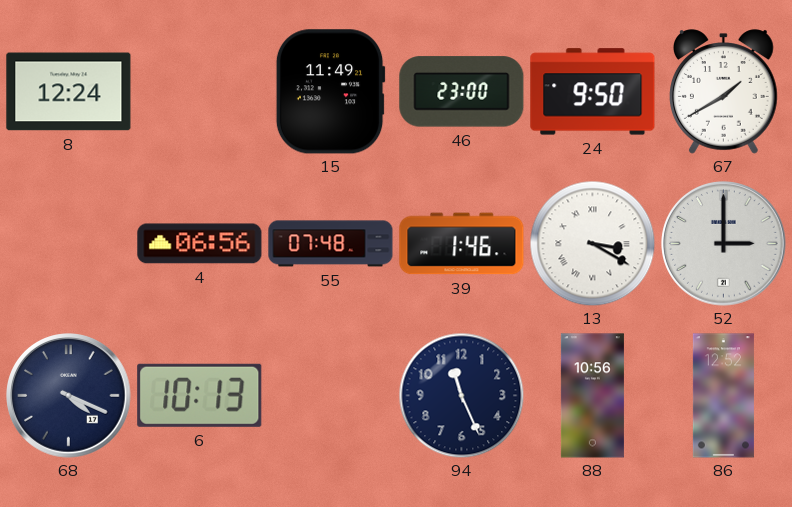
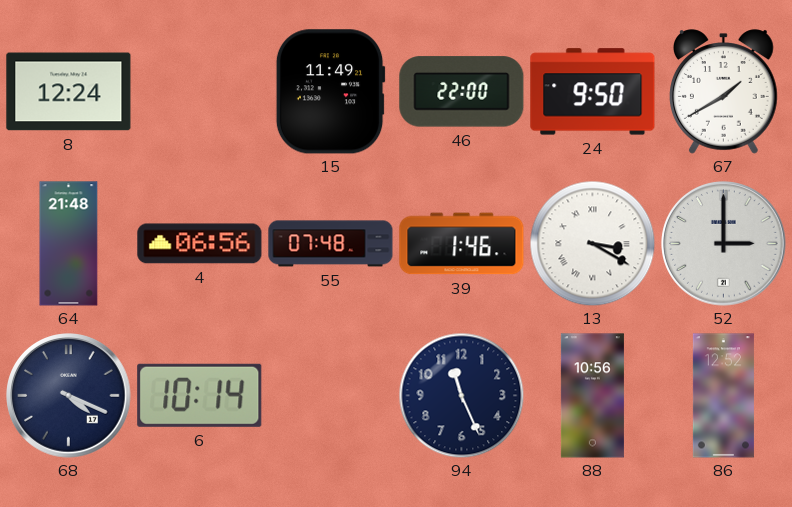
46: 23:00 -> 22:00 (462, 92)
64: none -> 21:48 (69, 244)
6: 10:13 -> 10:14 (200, 395)
